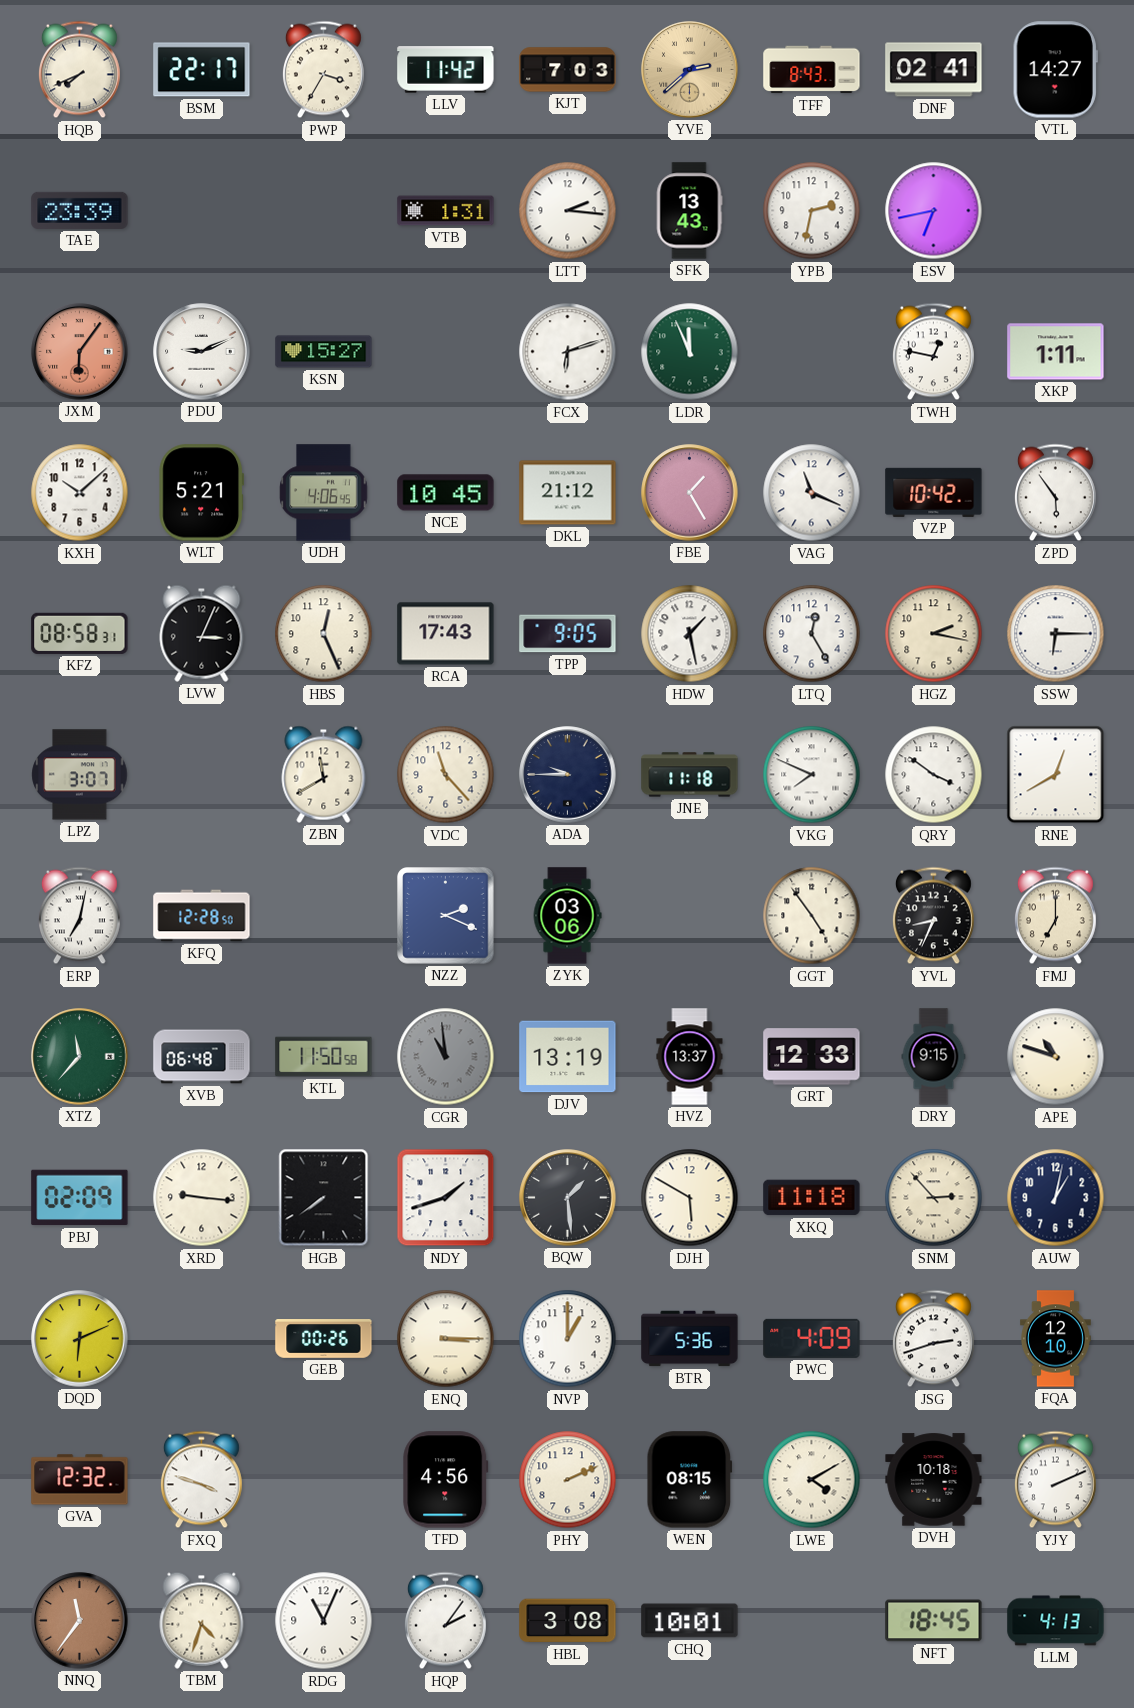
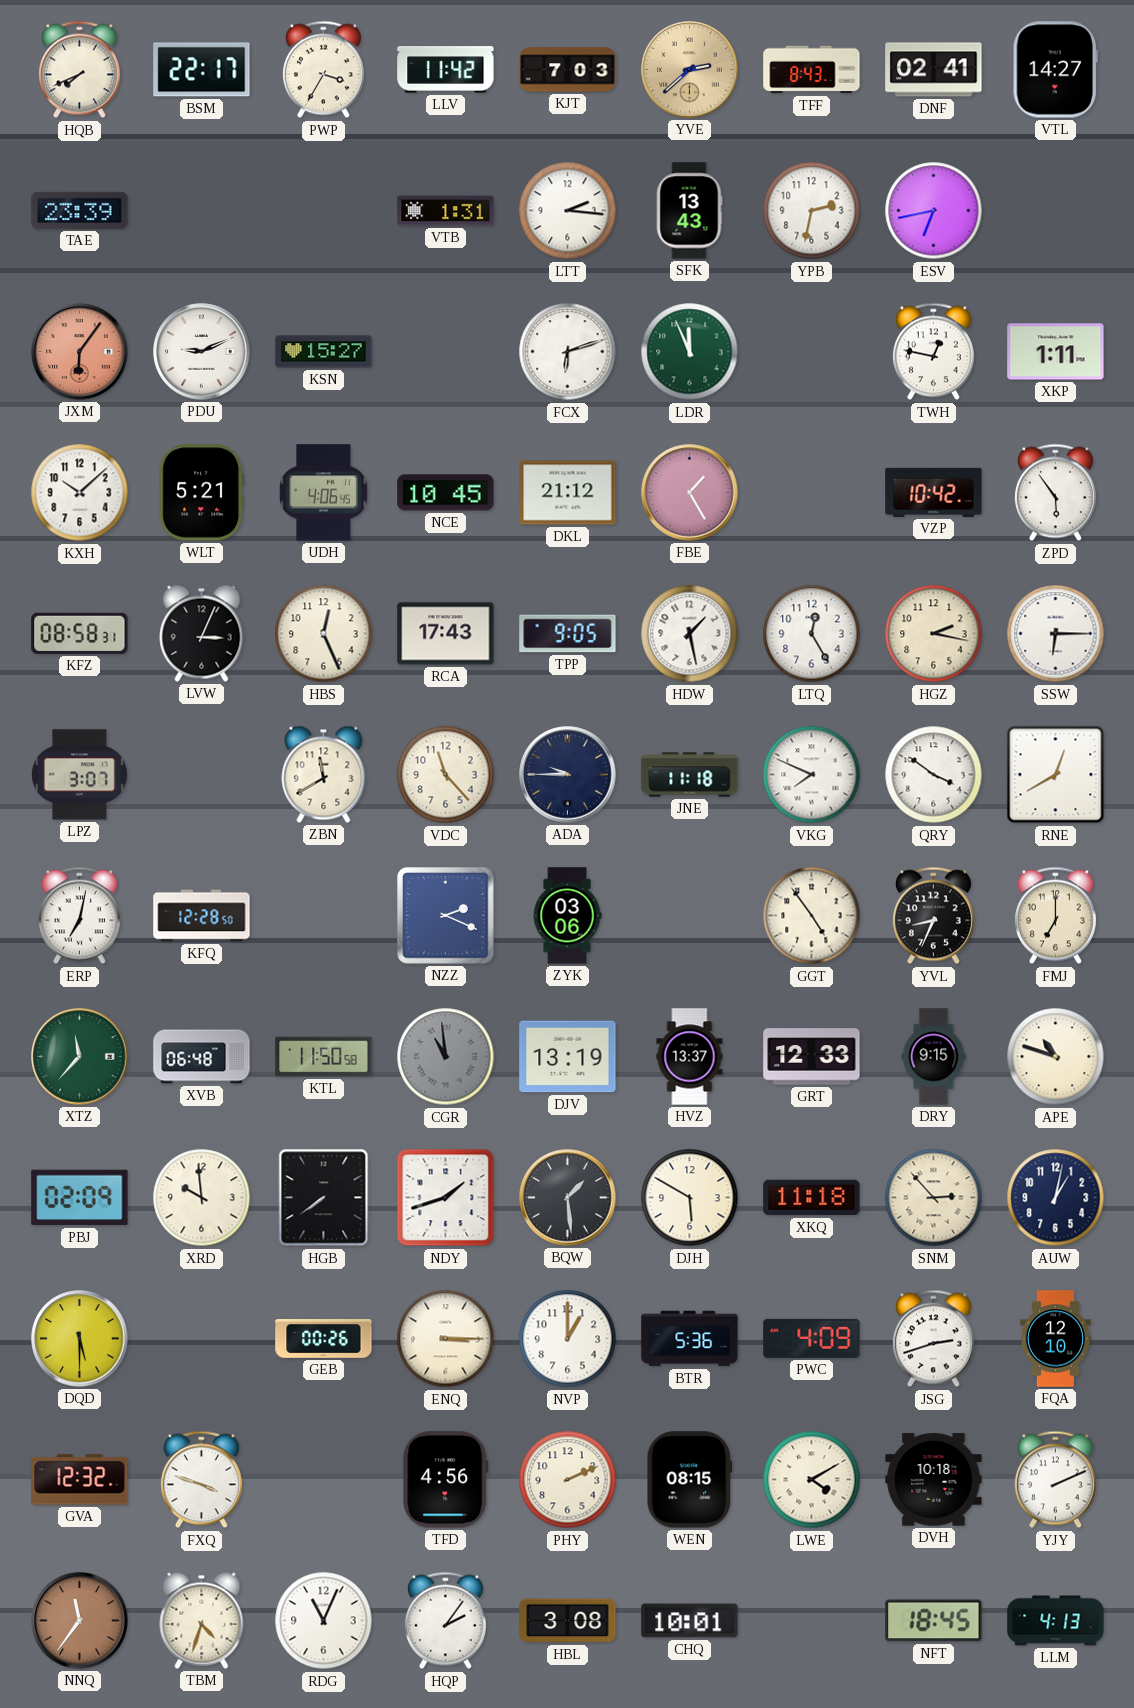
VAG: 11:19 -> none (812, 493)
XRD: 9:16 -> 9:59 (202, 1198)
DQD: 6:11 -> 5:30 (80, 1339)
